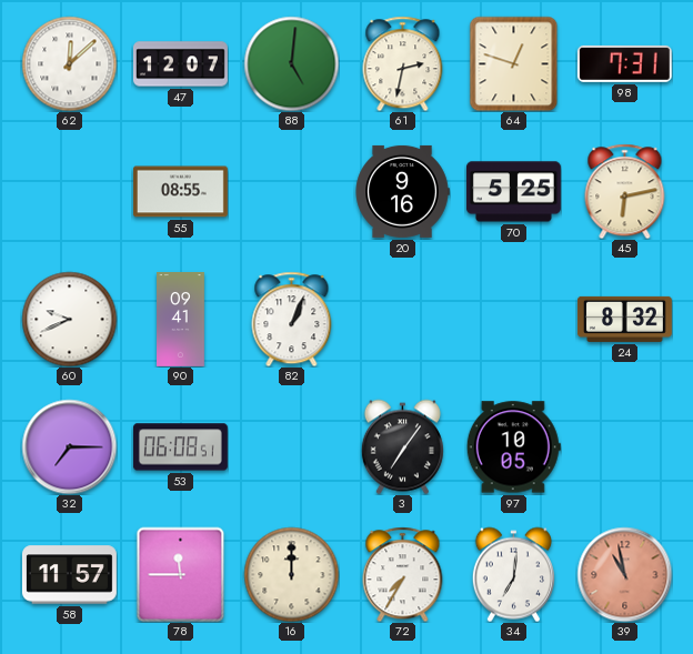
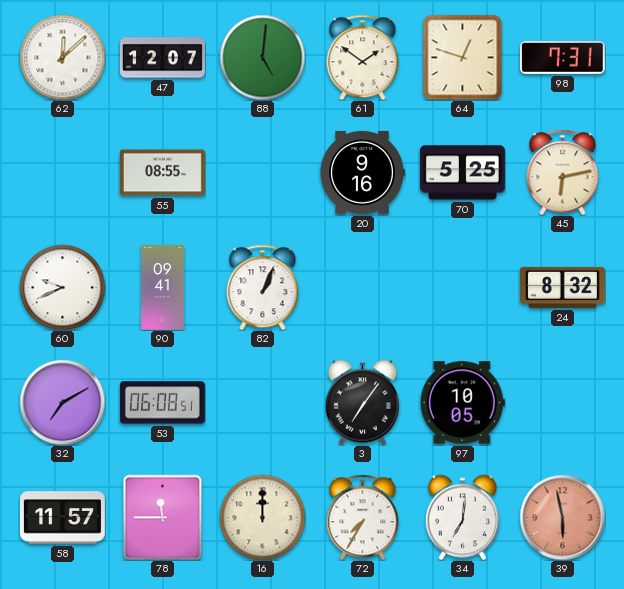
61: 2:32 -> 1:51 (363, 57)
32: 7:15 -> 7:10 (62, 402)
39: 10:58 -> 5:58 (562, 517)
